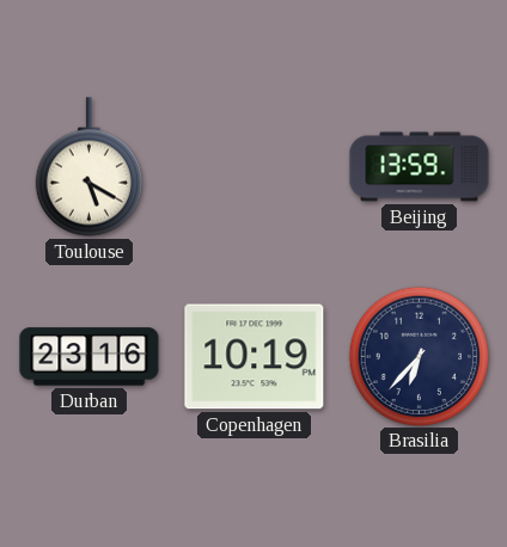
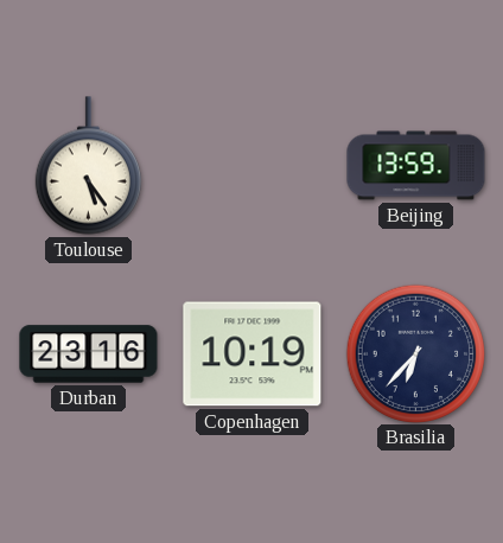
Toulouse: 5:20 -> 5:24 (88, 166)
